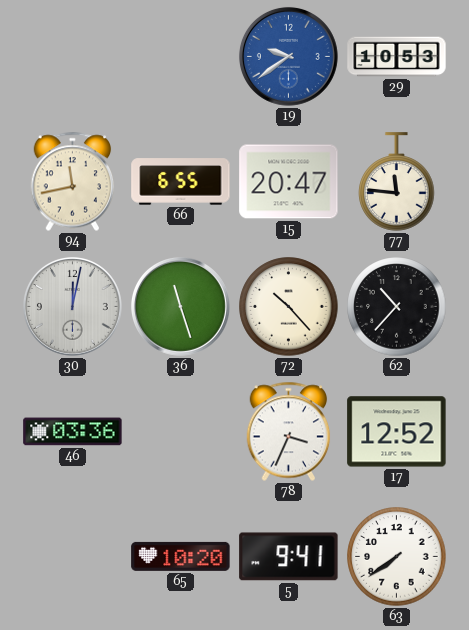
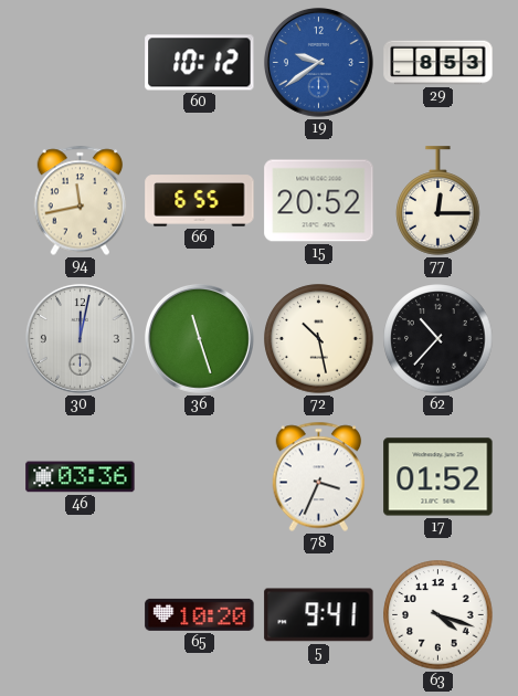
60: none -> 10:12 (200, 63)
29: 10:53 -> 8:53 (438, 63)
15: 20:47 -> 20:52 (319, 201)
77: 11:46 -> 12:15 (438, 201)
72: 10:23 -> 10:28 (319, 339)
17: 12:52 -> 01:52 (438, 477)
63: 7:39 -> 4:18 (438, 615)
